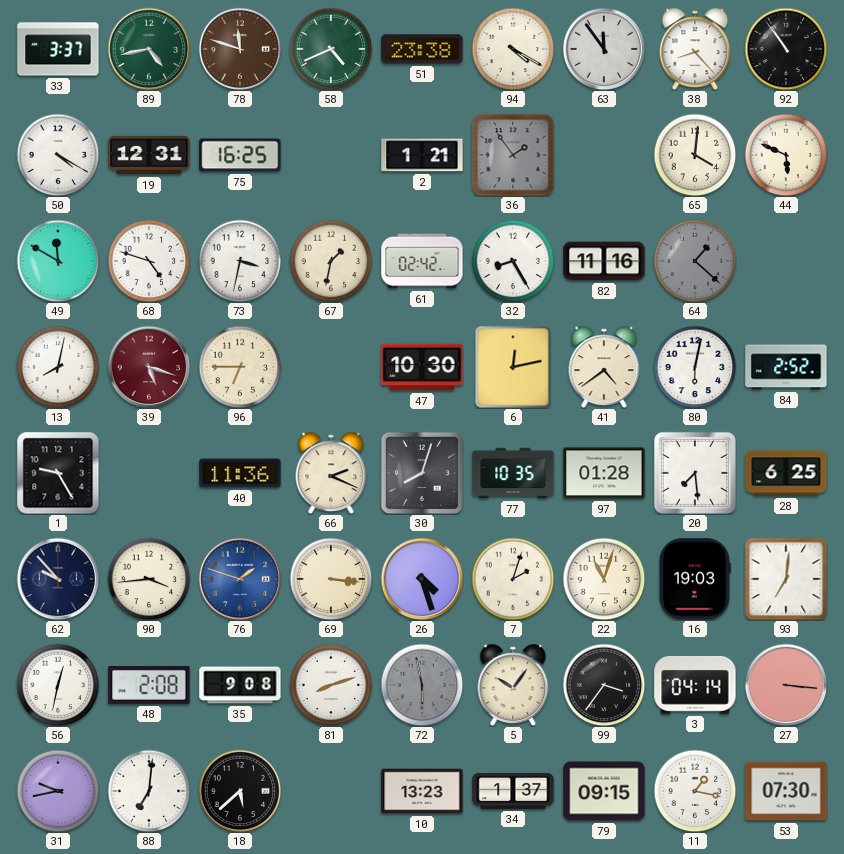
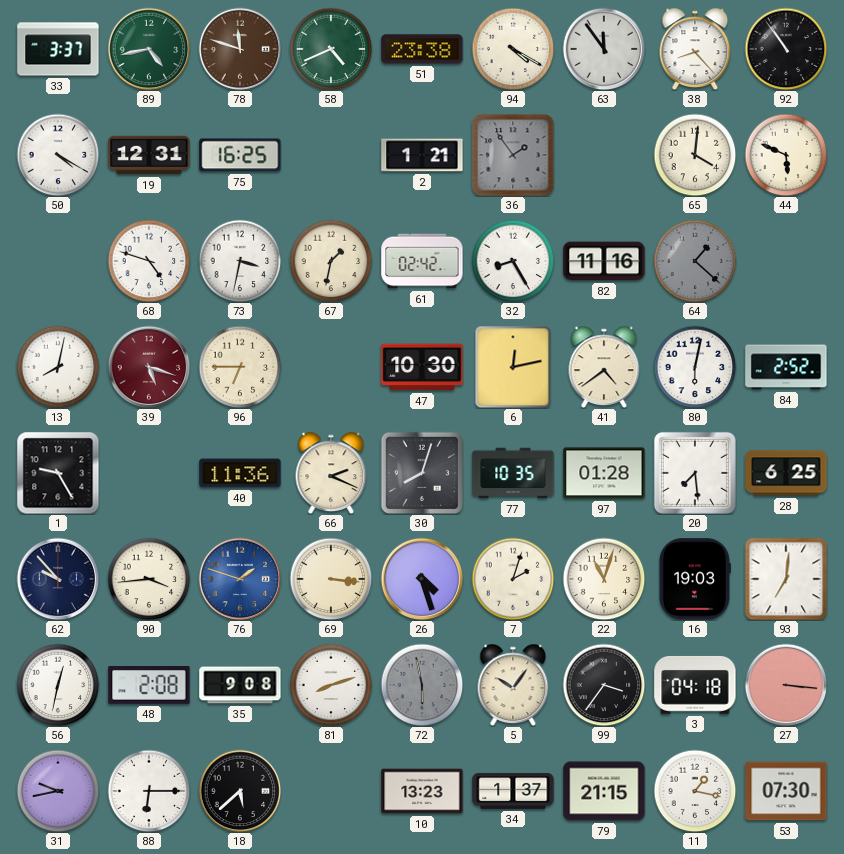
49: 11:50 -> none (58, 261)
3: 04:14 -> 04:18 (695, 685)
88: 7:01 -> 6:15 (149, 791)
79: 09:15 -> 21:15 (604, 791)
